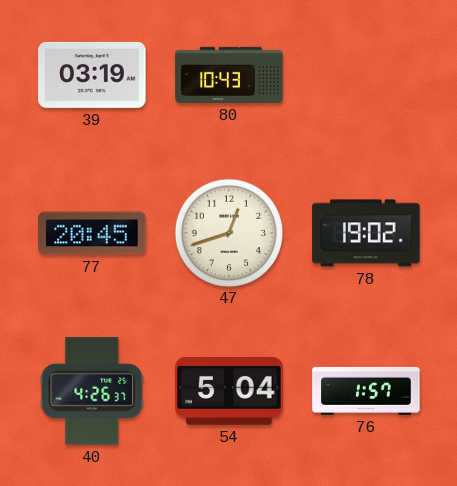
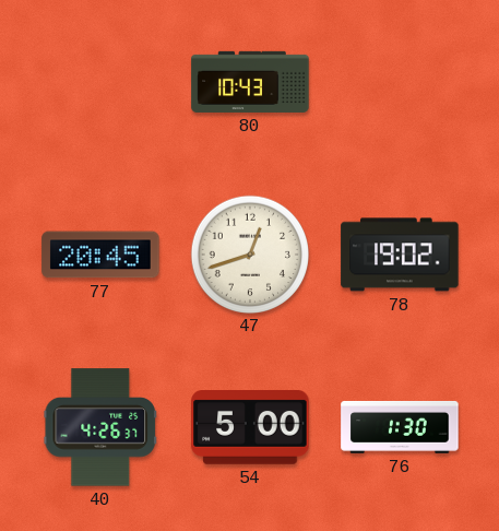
39: 03:19 -> none (92, 75)
54: 5:04 -> 5:00 (250, 428)
76: 1:57 -> 1:30 (400, 427)
